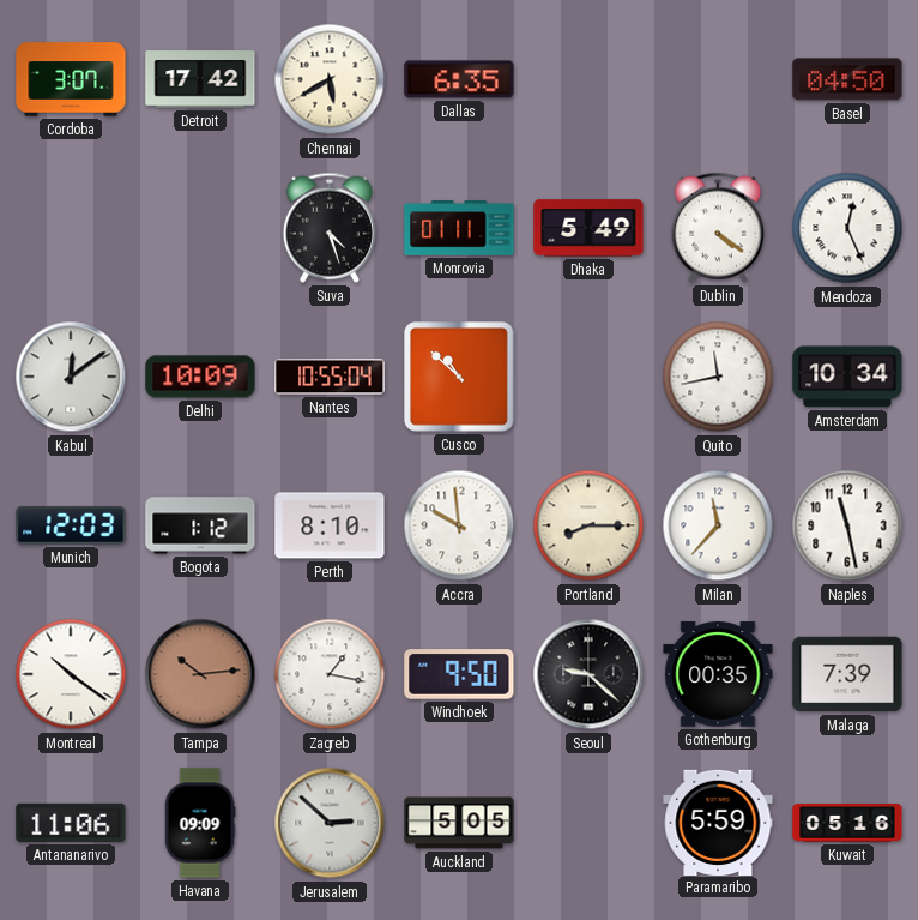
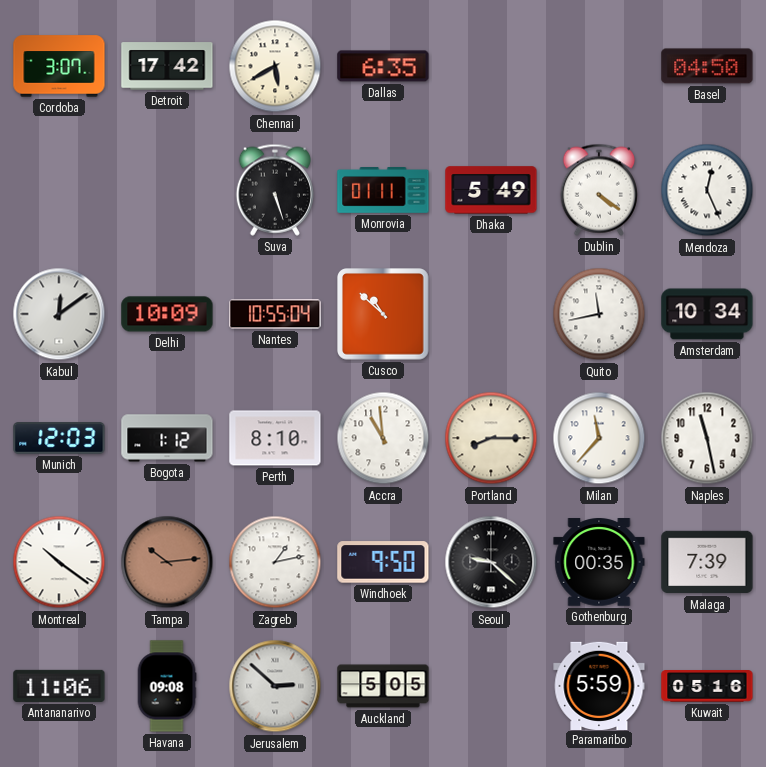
Suva: 4:27 -> 5:27 (275, 190)
Accra: 9:59 -> 10:59 (383, 438)
Zagreb: 1:17 -> 1:13 (275, 562)
Havana: 09:09 -> 09:08 (167, 686)
